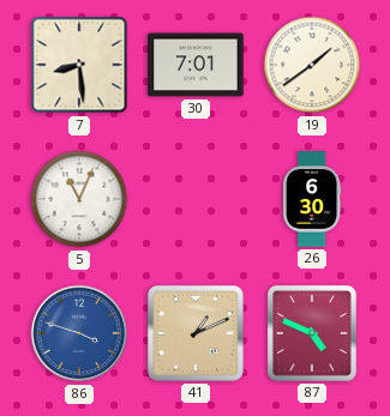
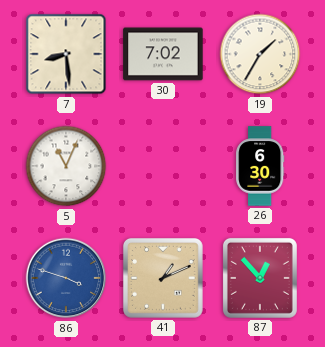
30: 7:01 -> 7:02 (163, 54)
19: 1:39 -> 1:35 (260, 54)
87: 4:49 -> 12:53 (260, 278)
